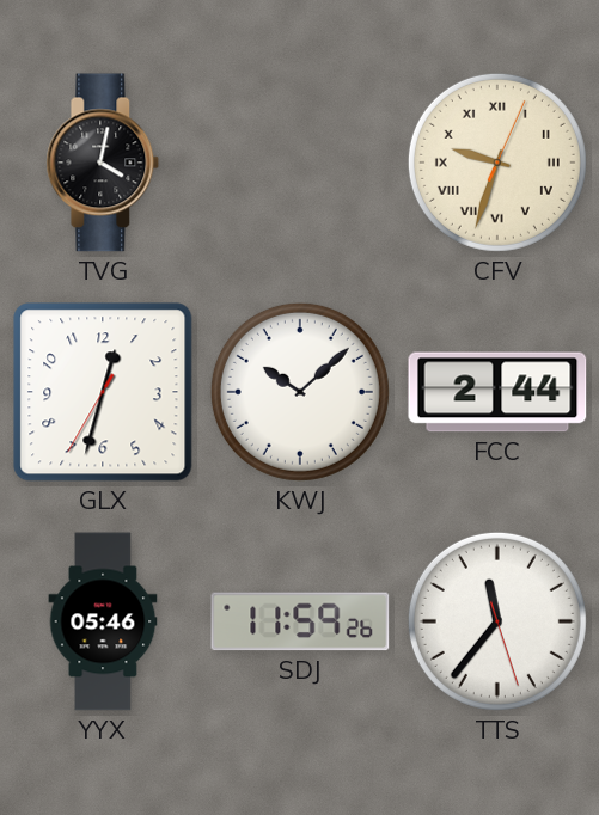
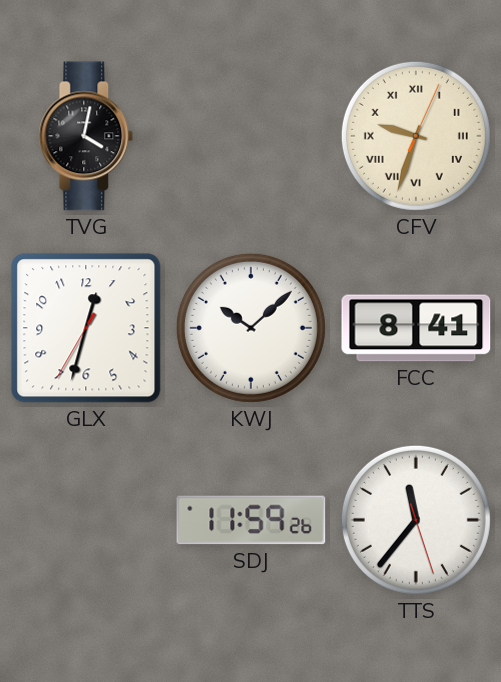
FCC: 2:44 -> 8:41 (416, 328)
YYX: 05:46 -> none (103, 621)
